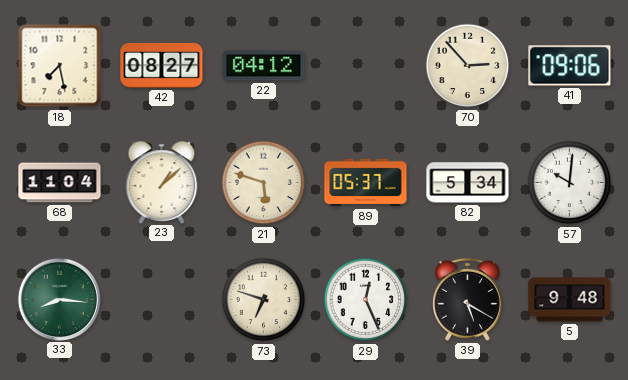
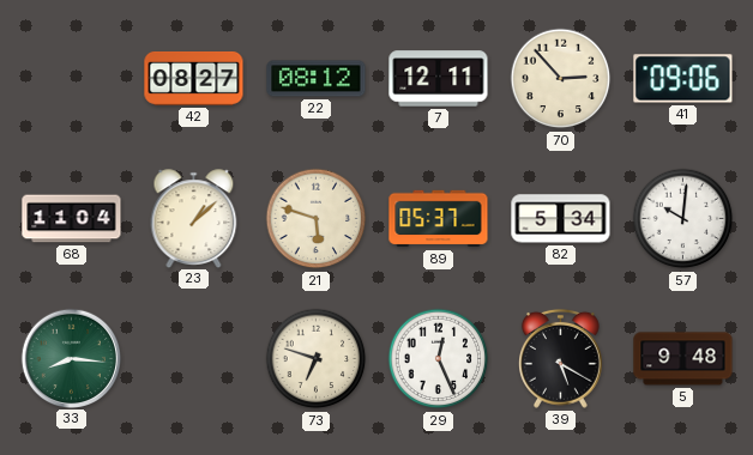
18: 7:28 -> none (60, 66)
22: 04:12 -> 08:12 (317, 79)
7: none -> 12:11 (439, 79)
